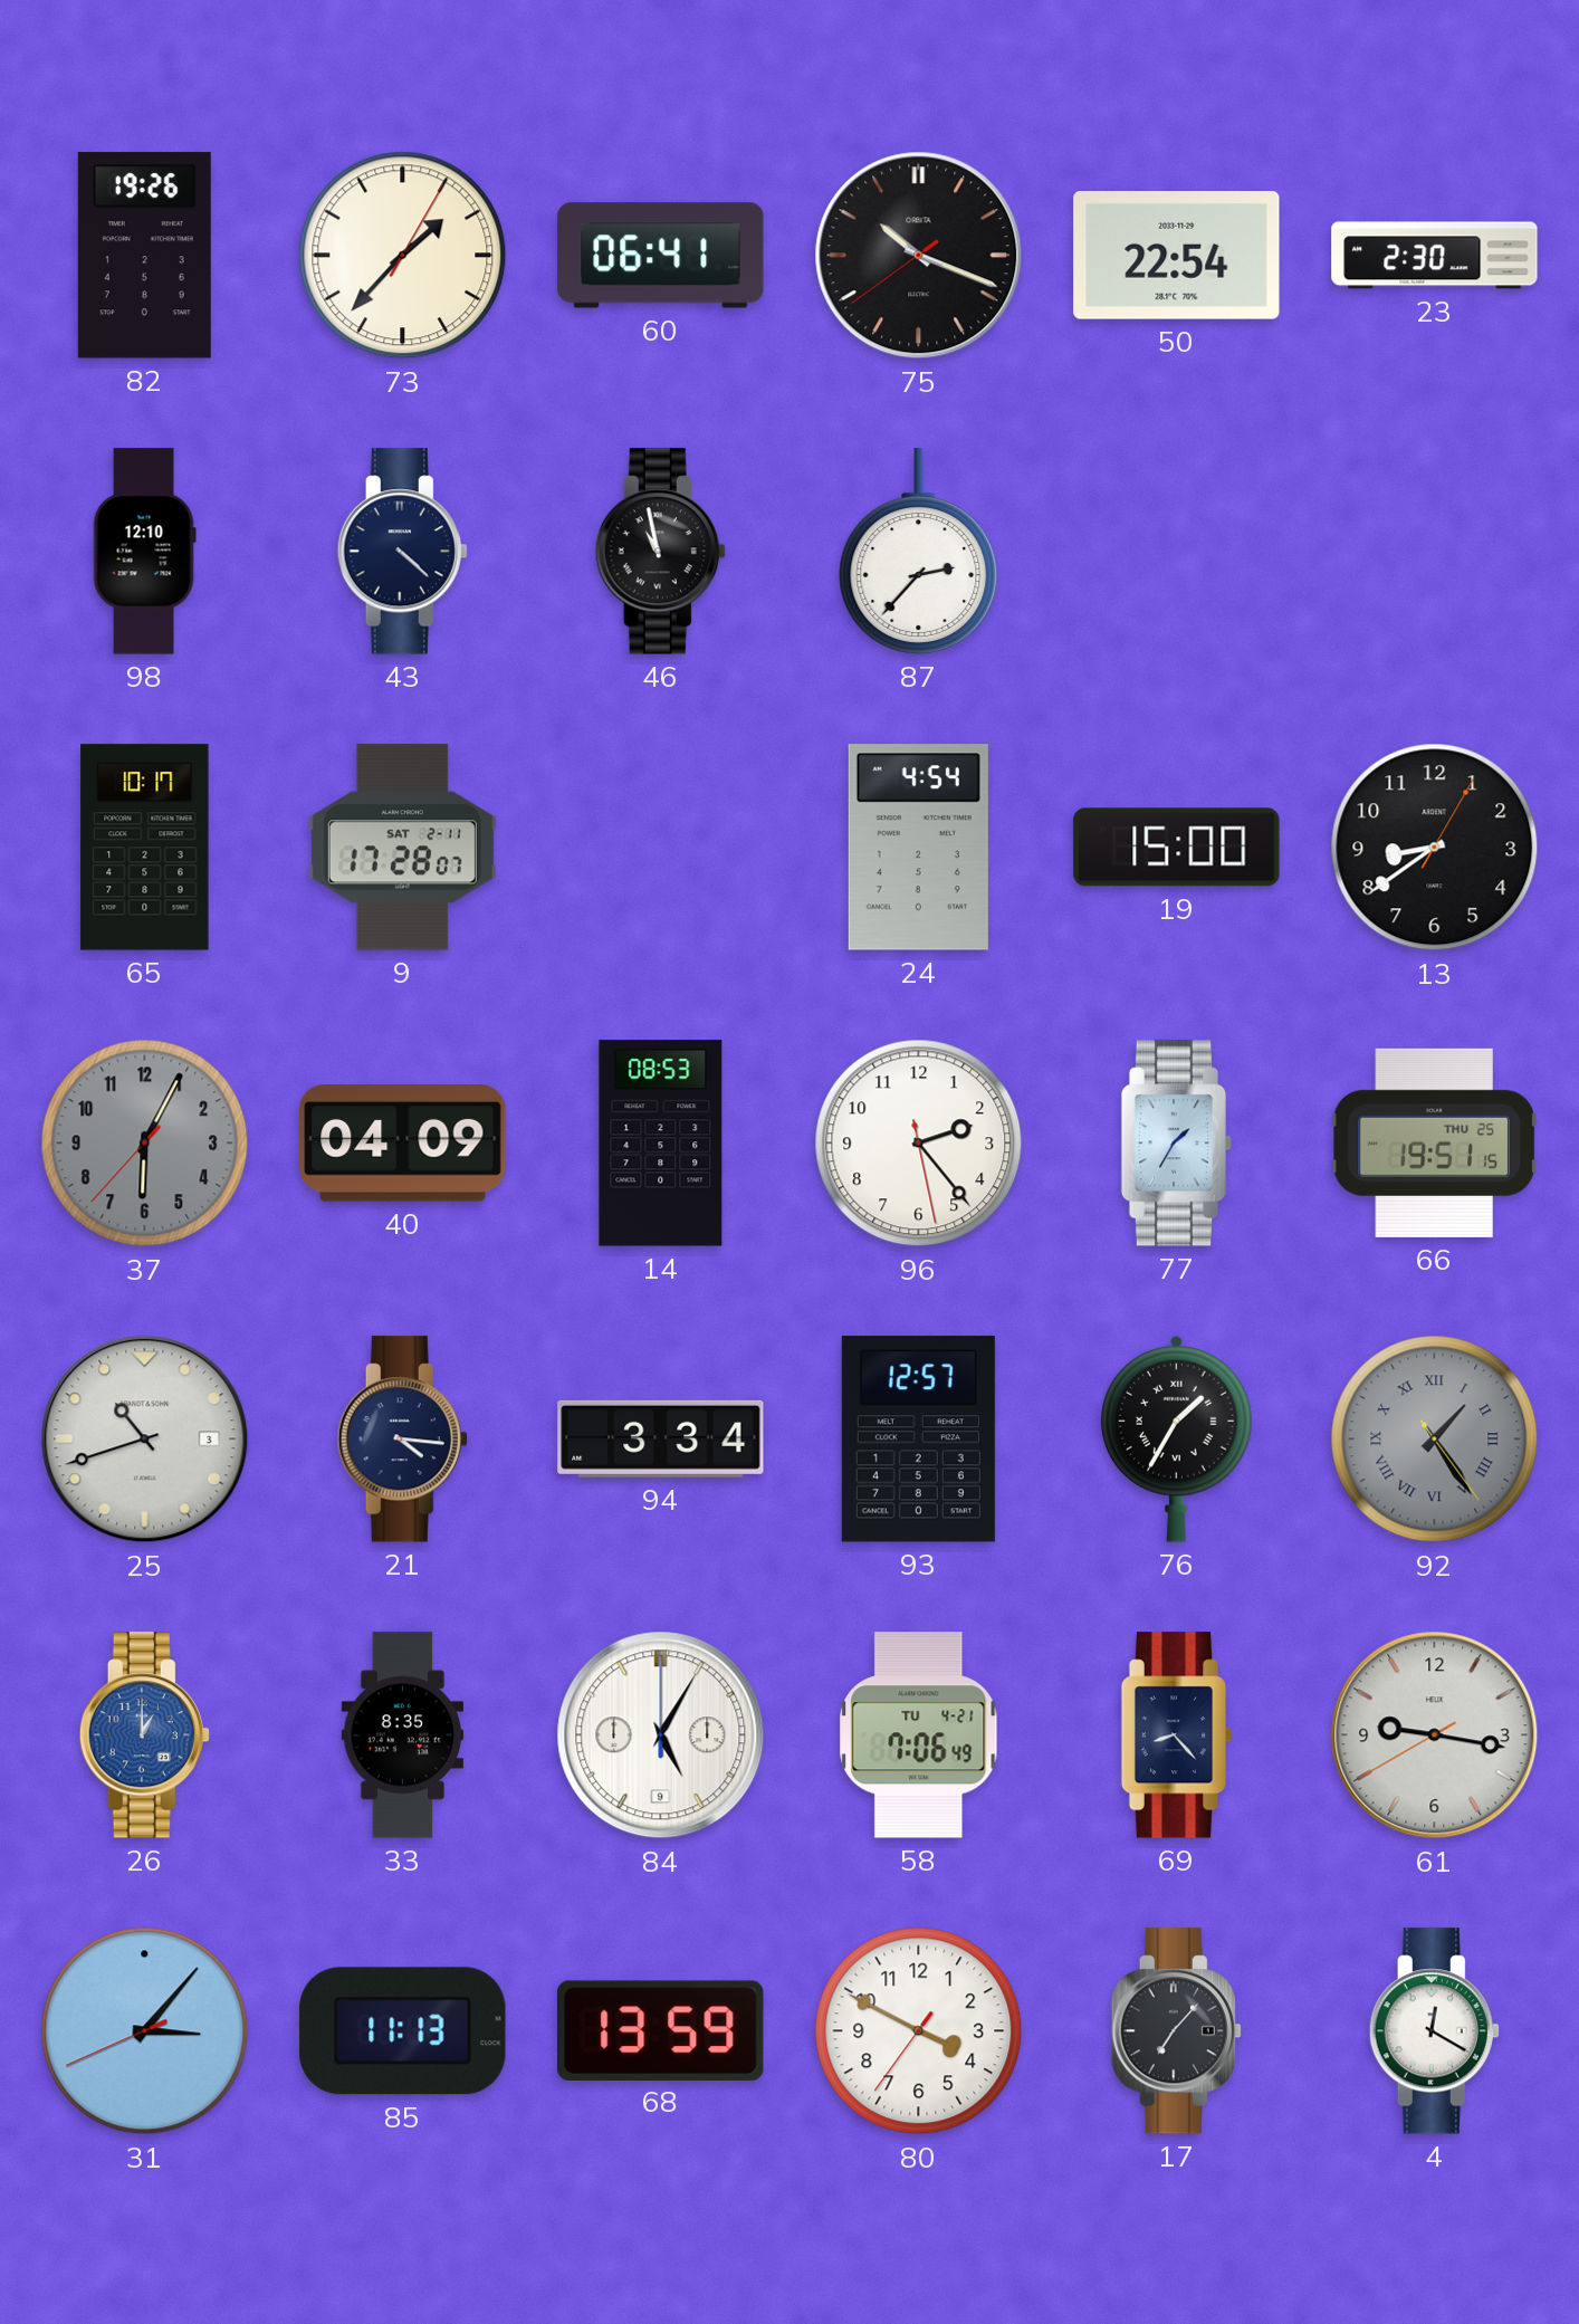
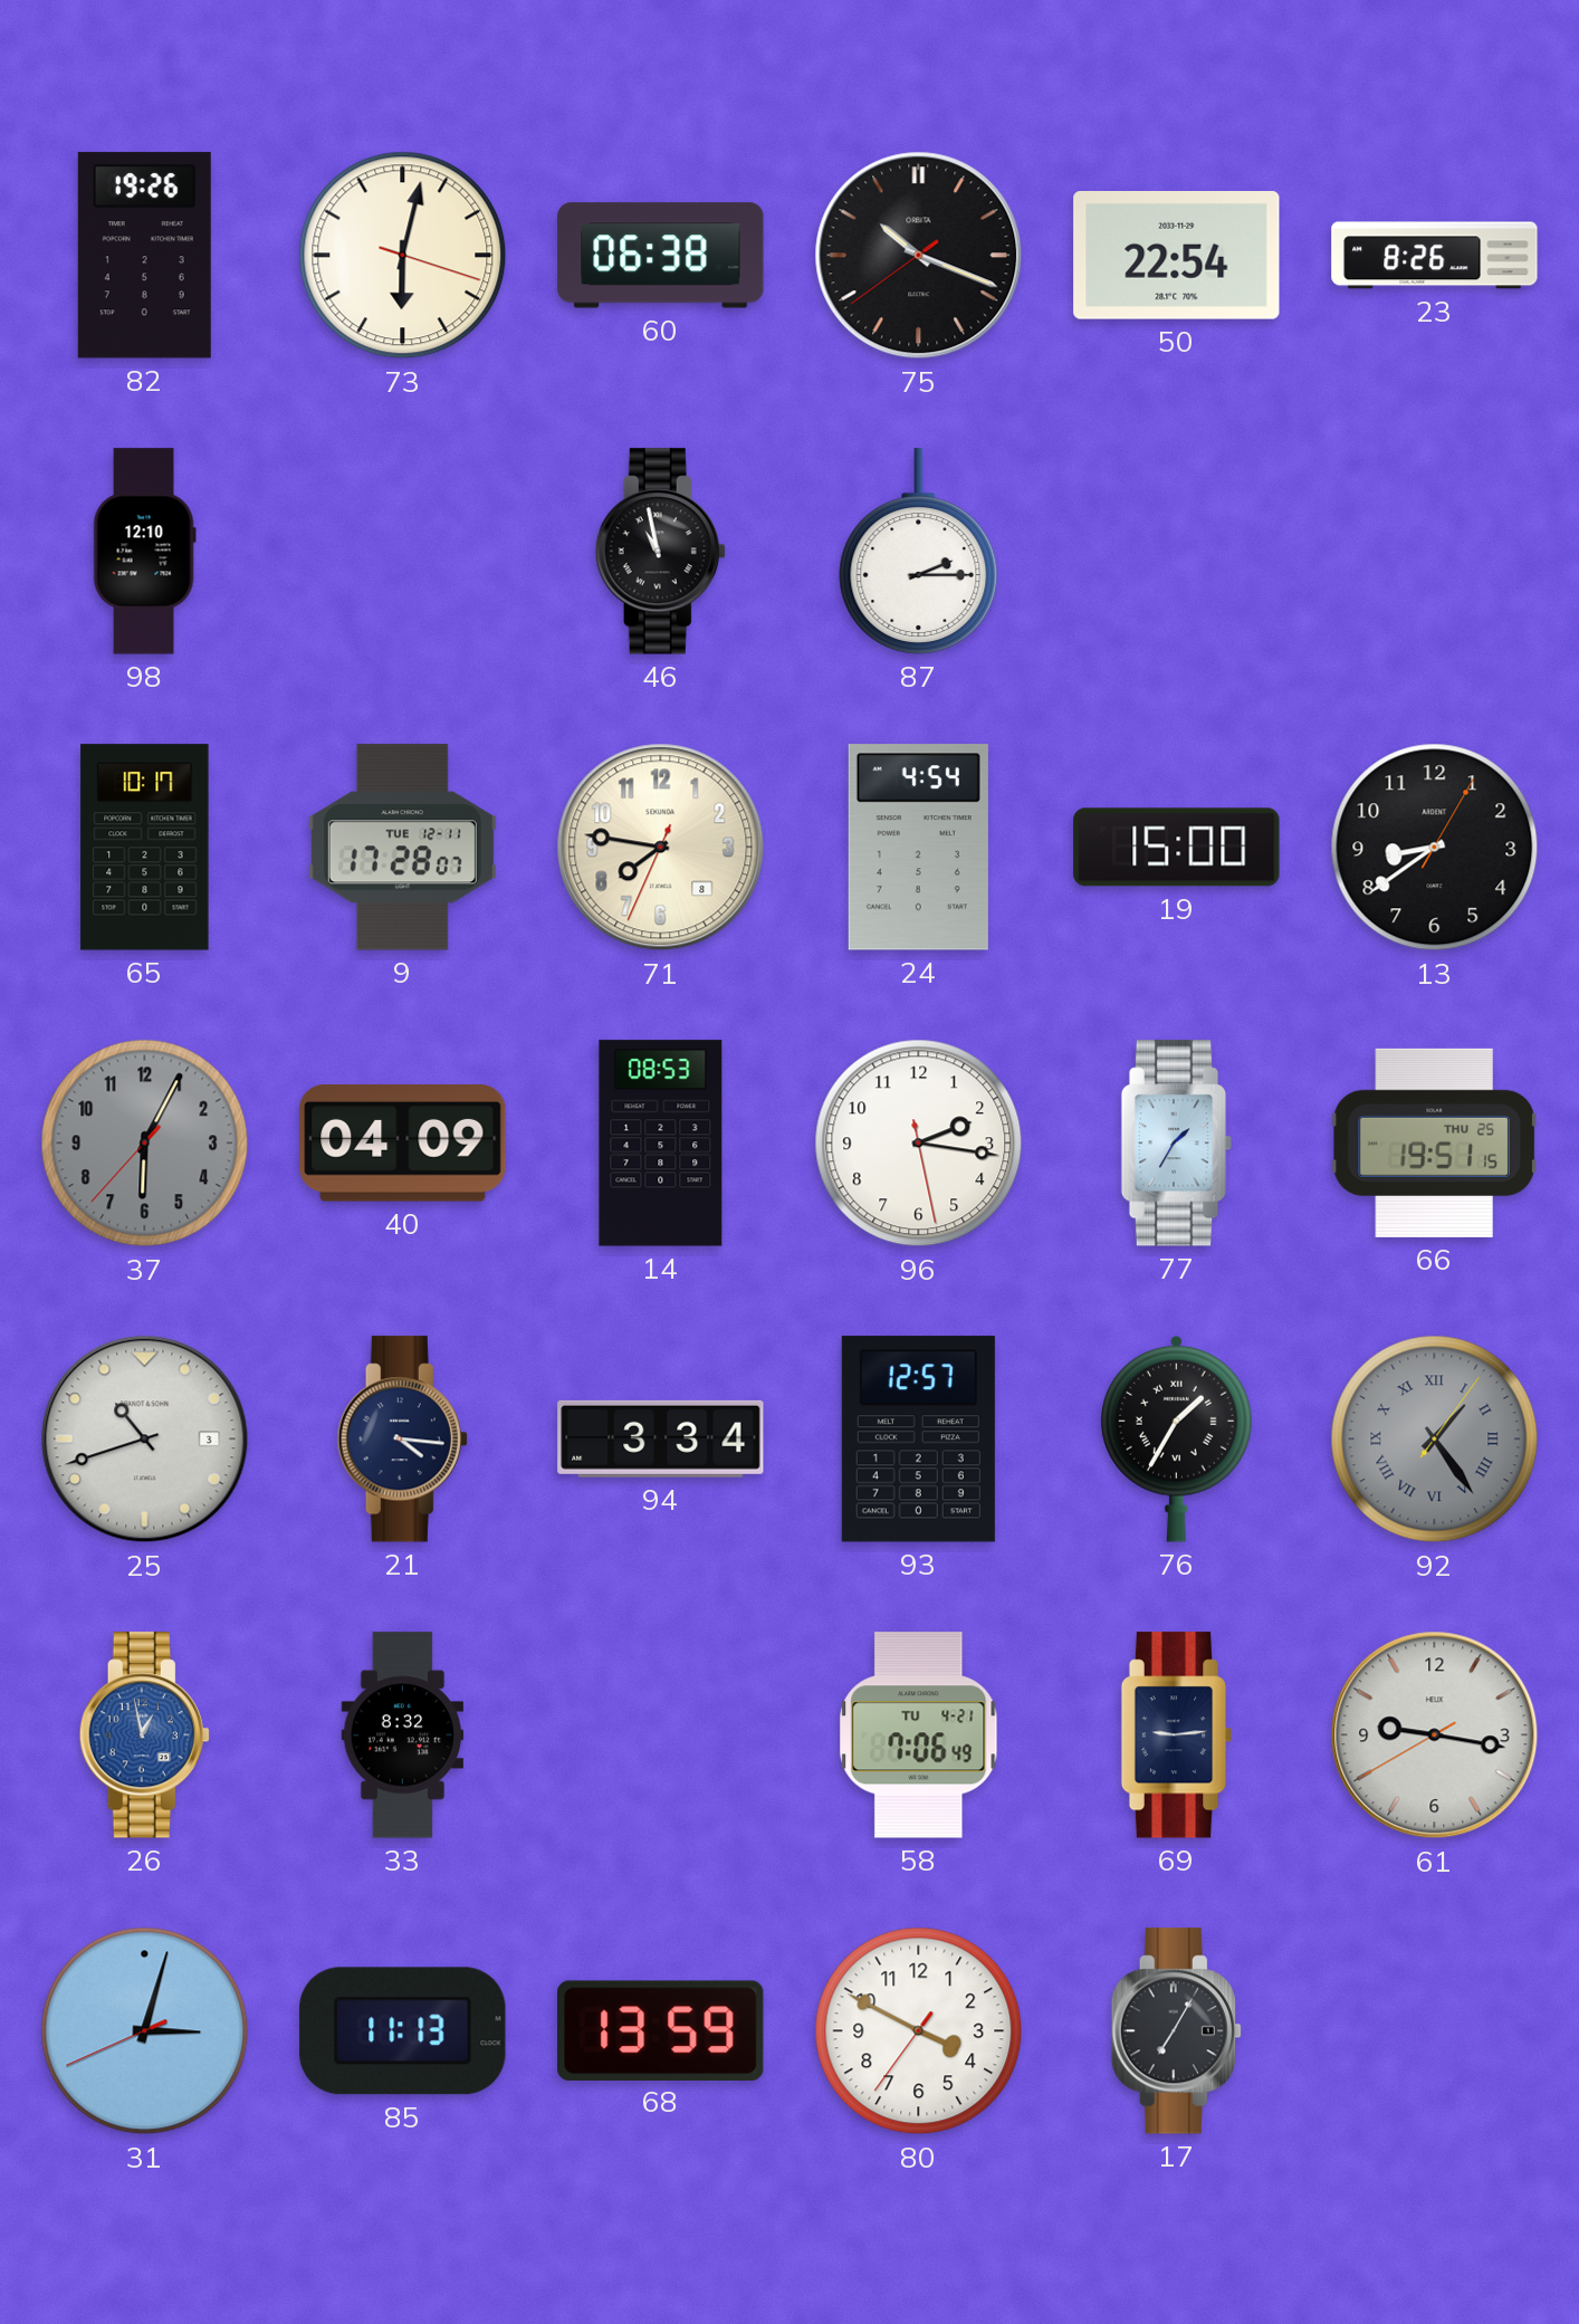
73: 1:37 -> 6:02 (403, 256)
60: 06:41 -> 06:38 (661, 256)
23: 2:30 -> 8:26 (1435, 256)
43: 4:22 -> none (402, 552)
87: 2:37 -> 2:15 (919, 552)
9 date: SAT 2-11 -> TUE 12-11 (402, 848)
71: none -> 7:46 (661, 848)
96: 2:23 -> 2:16 (919, 1144)
92: 1:24:24 -> 1:24:06 (1435, 1440)
26: 1:00 -> 12:58 (144, 1735)
33: 8:35 -> 8:32 (402, 1735)
84: 5:05 -> none (661, 1735)
69: 8:23 -> 9:14 (1177, 1735)
31: 3:06 -> 3:02 (145, 2031)
17: 7:07 -> 7:05 (1176, 2031)
4: 12:20 -> none (1434, 2031)
